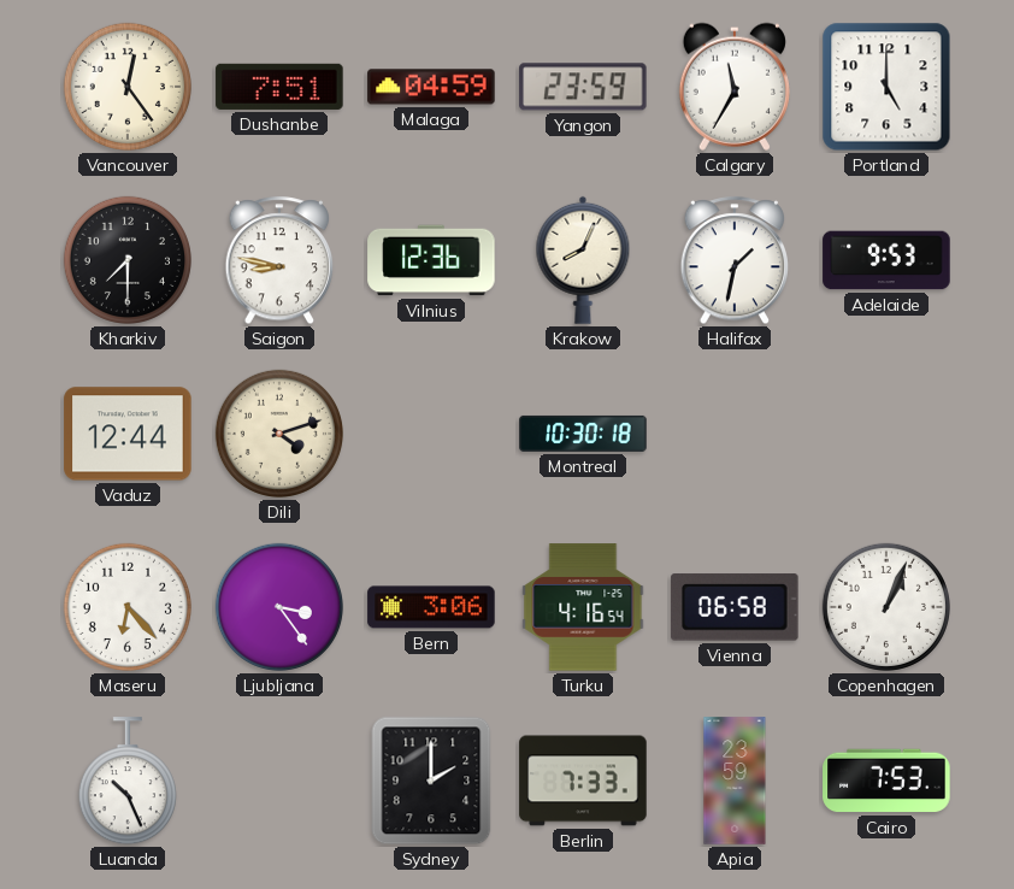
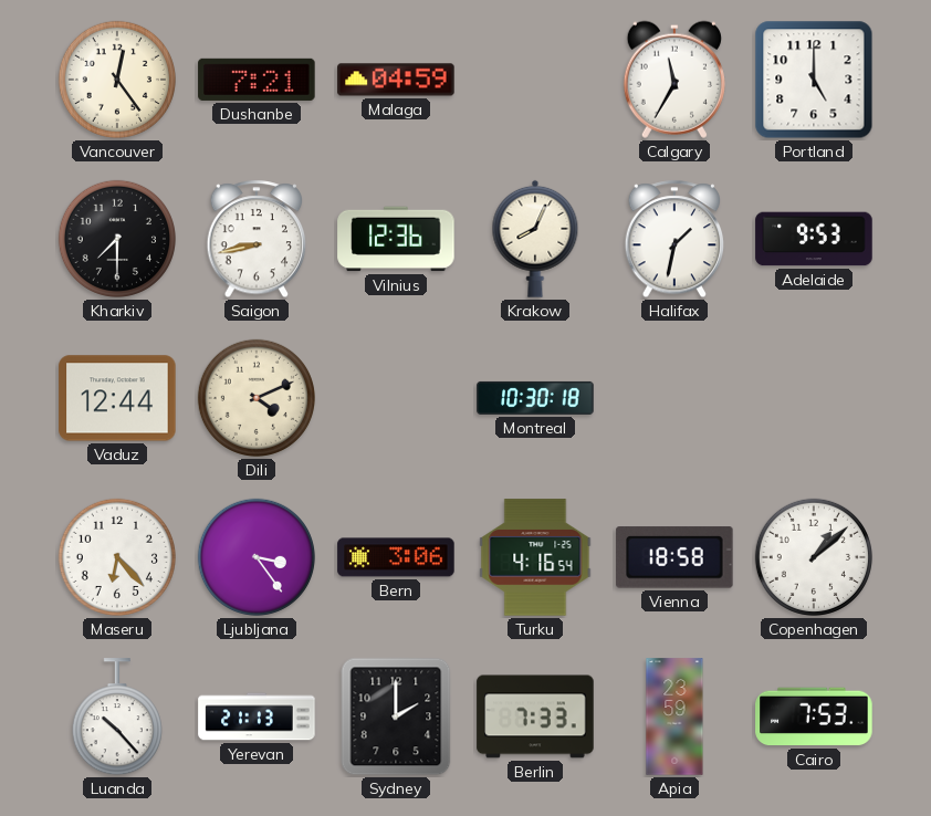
Dushanbe: 7:51 -> 7:21 (257, 80)
Yangon: 23:59 -> none (583, 87)
Saigon: 8:47 -> 8:43 (257, 240)
Dili: 4:12 -> 4:11 (257, 398)
Vienna: 06:58 -> 18:58 (674, 557)
Copenhagen: 1:04 -> 1:08 (814, 557)
Luanda: 10:26 -> 10:23 (117, 718)
Yerevan: none -> 21:13 (257, 716)
